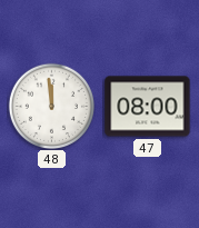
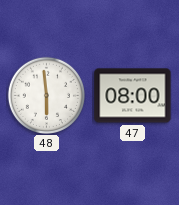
48: 11:59 -> 5:59 (46, 95)
